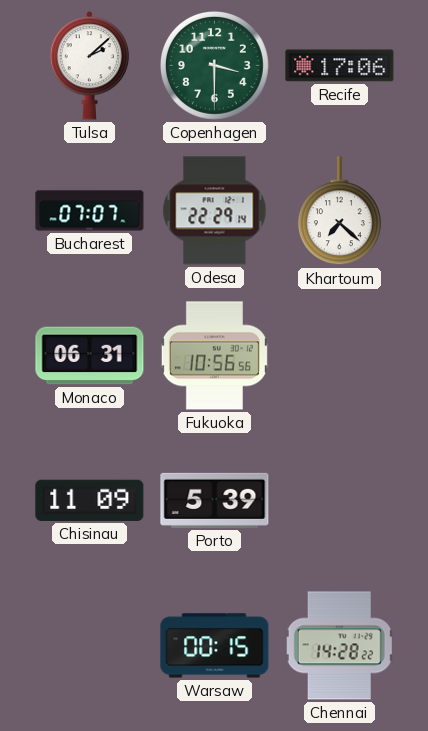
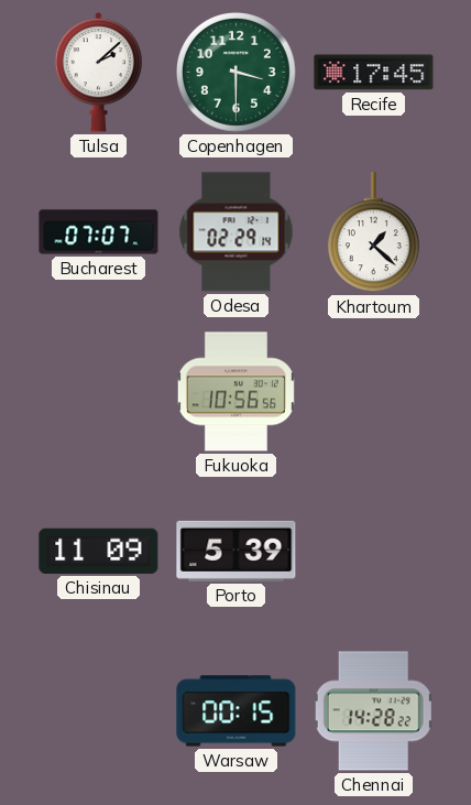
Recife: 17:06 -> 17:45 (374, 73)
Odesa: 22:29 -> 02:29 (237, 232)
Khartoum: 7:22 -> 1:22 (373, 232)
Monaco: 06:31 -> none (90, 356)
